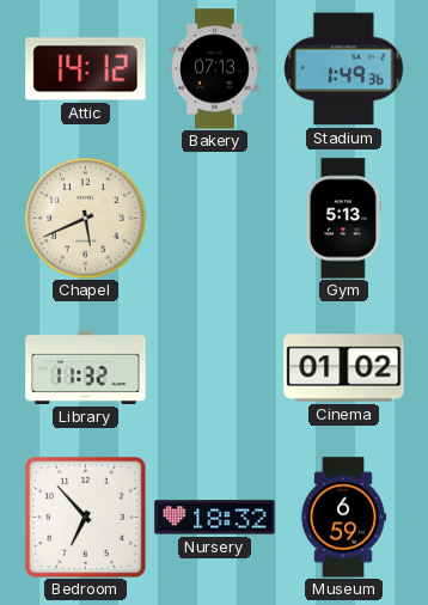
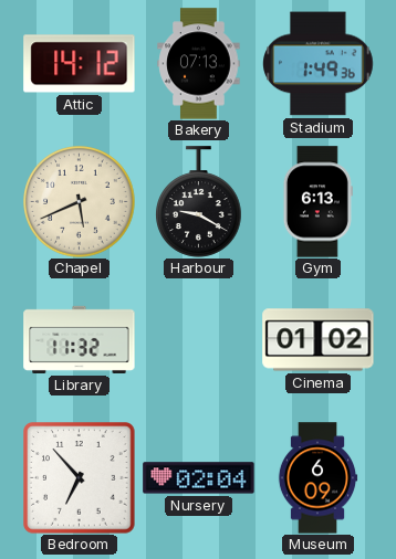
Harbour: none -> 9:20 (199, 202)
Gym: 5:13 -> 6:13 (317, 202)
Nursery: 18:32 -> 02:04 (199, 478)
Museum: 6:59 -> 6:09 (317, 478)
